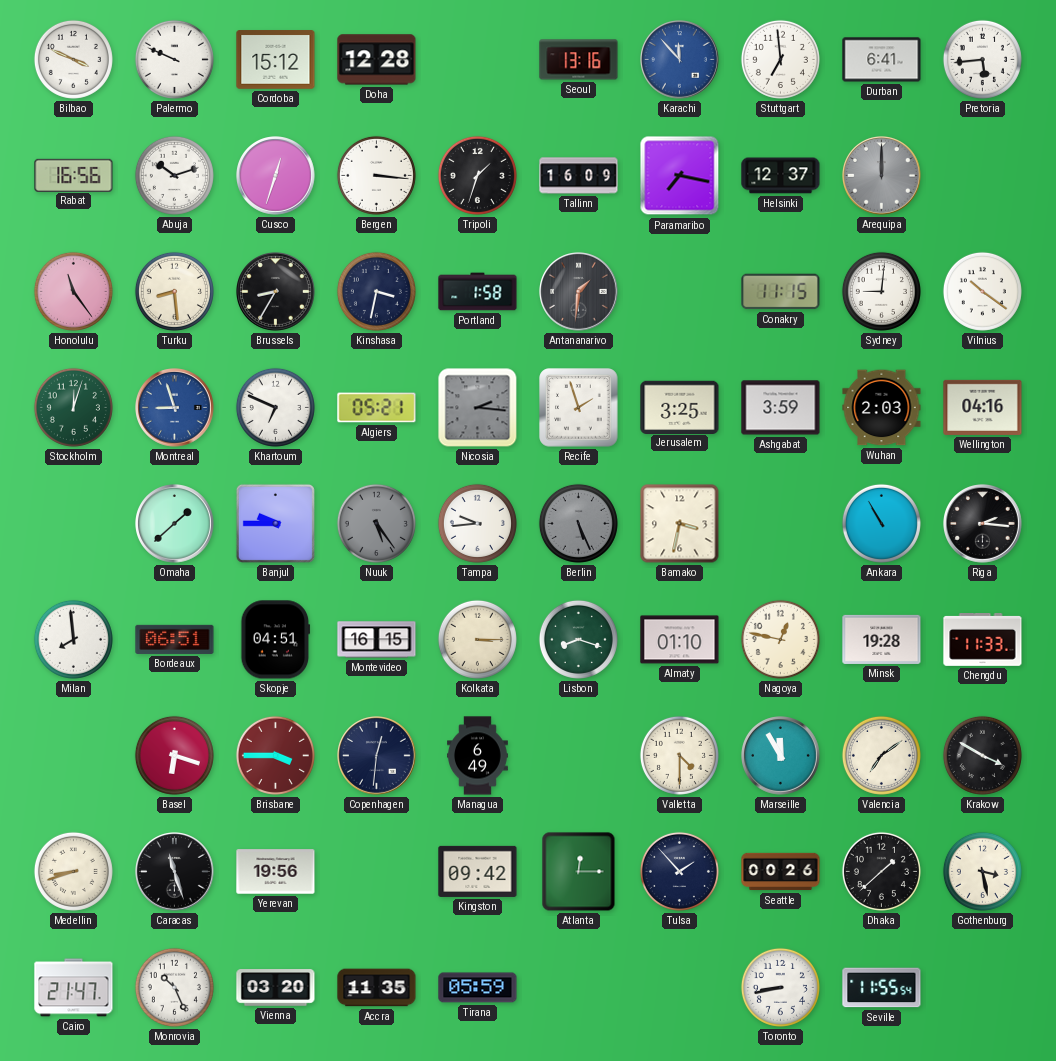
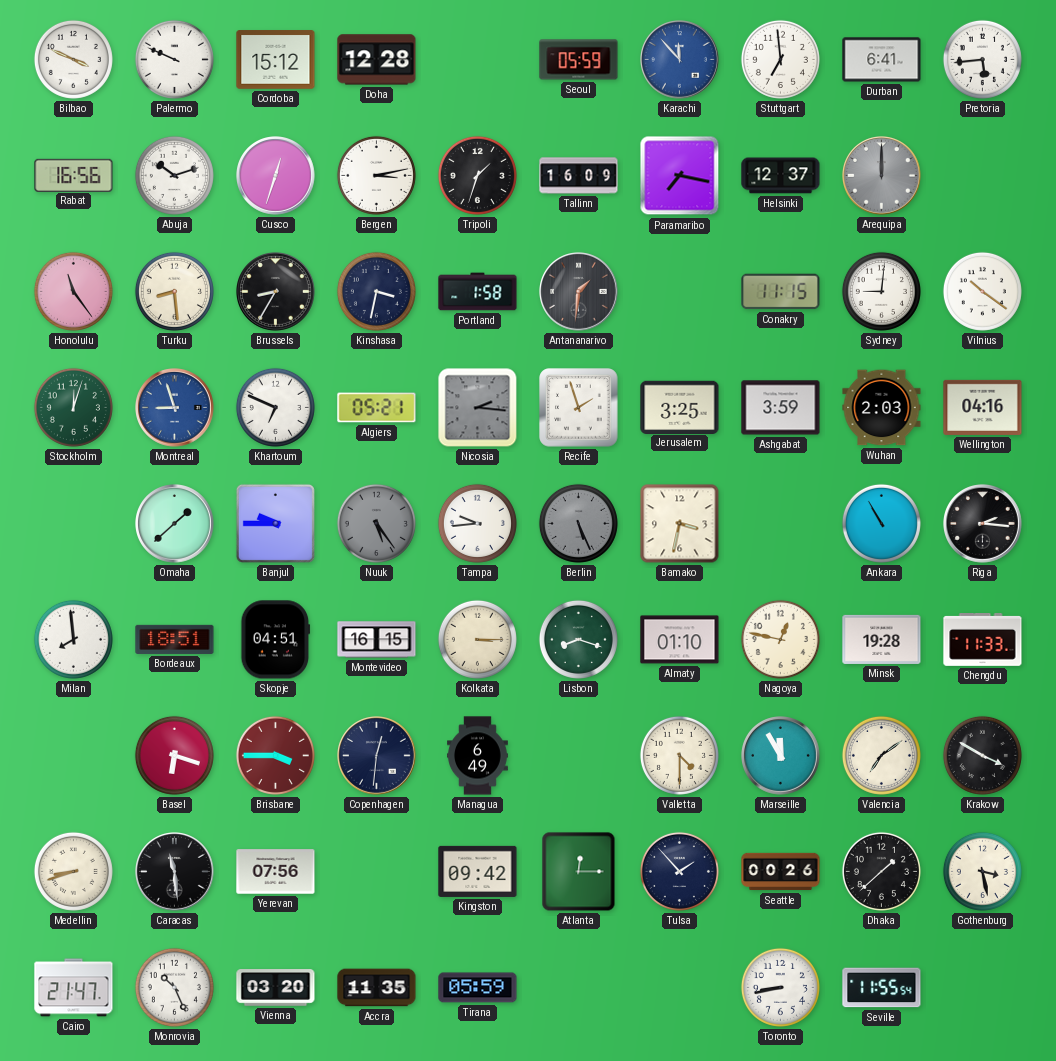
Seoul: 13:16 -> 05:59 (579, 60)
Bergen: 3:16 -> 3:13 (376, 175)
Bordeaux: 06:51 -> 18:51 (175, 639)
Caracas: 11:27 -> 11:29 (175, 872)
Yerevan: 19:56 -> 07:56 (276, 872)
